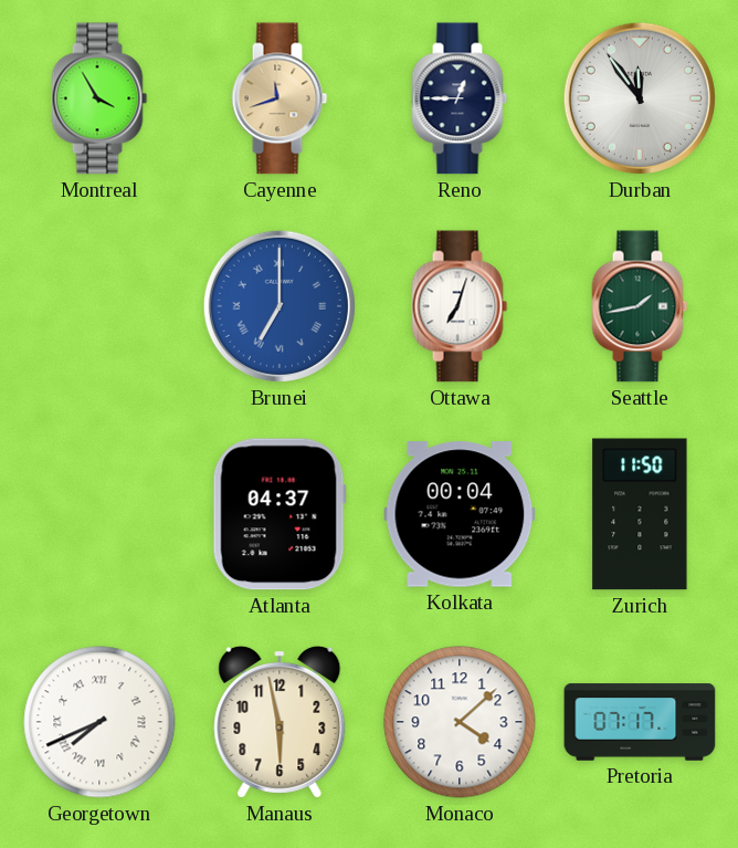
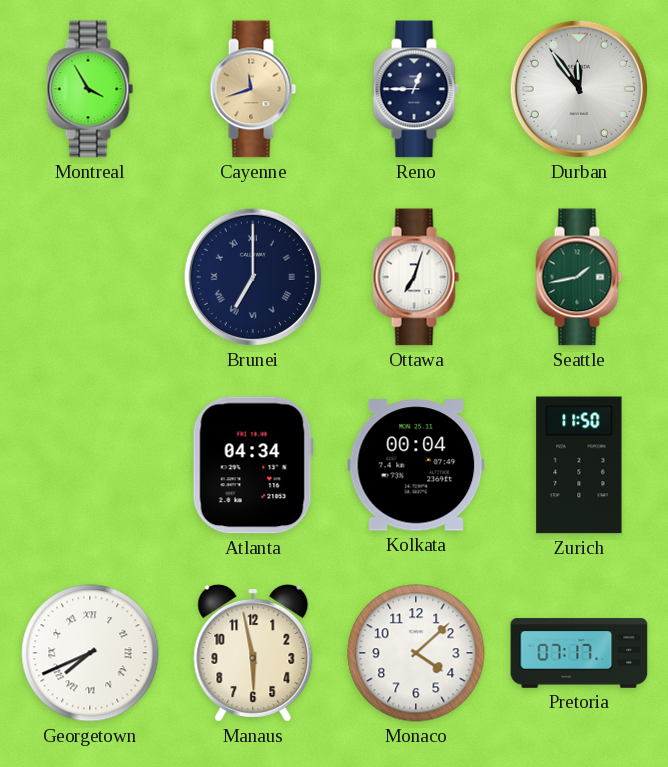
Brunei dial: blue -> navy (253, 277)
Atlanta: 04:37 -> 04:34 (253, 465)
